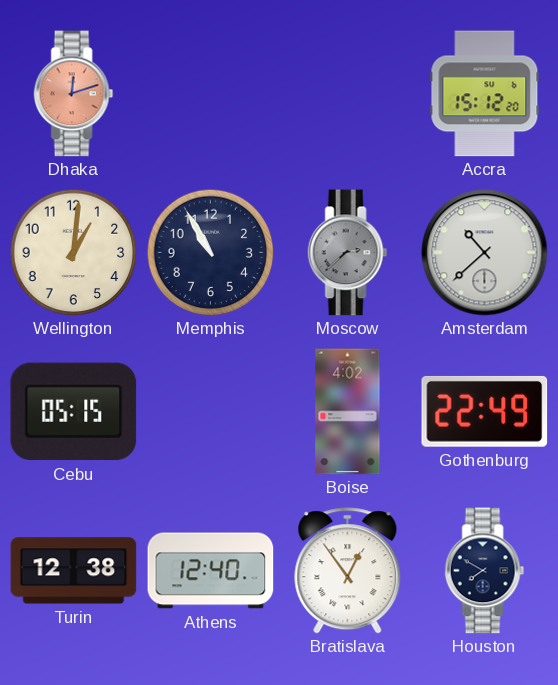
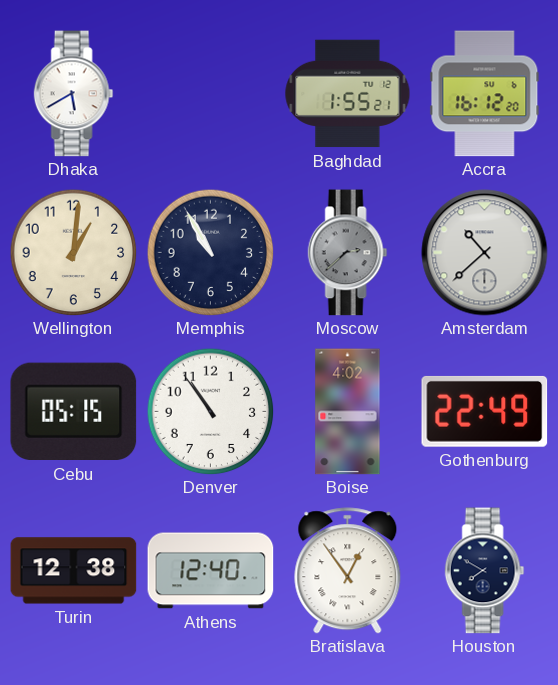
Dhaka: 12:12 -> 5:40 (74, 94)
Dhaka dial: salmon -> white (74, 94)
Baghdad: none -> 1:55 (348, 94)
Accra: 15:12 -> 16:12 (485, 94)
Denver: none -> 10:54 (210, 411)
